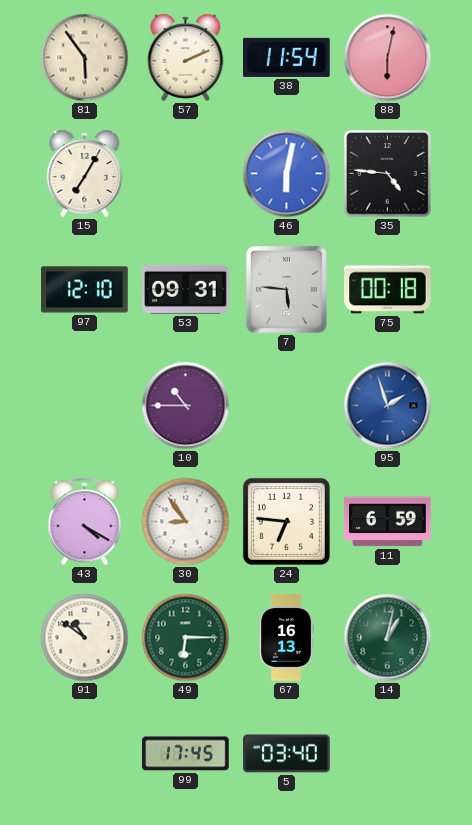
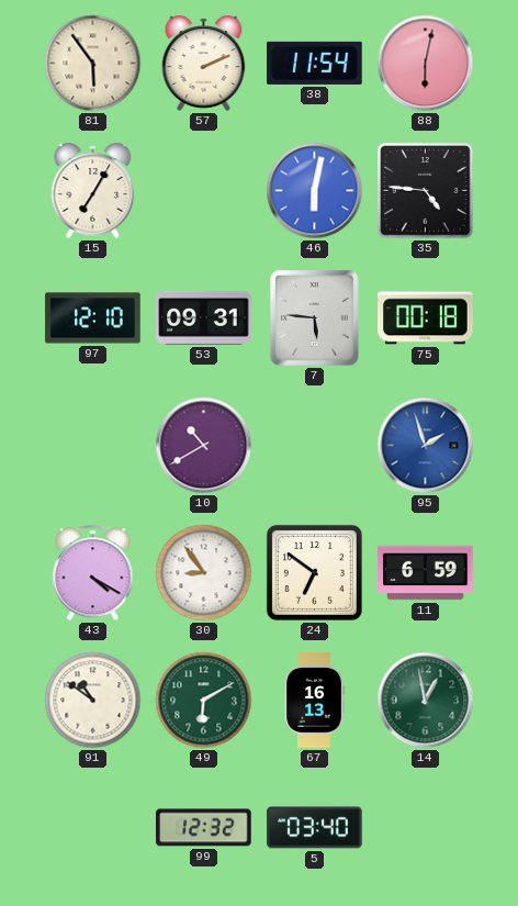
10: 10:45 -> 10:40 (204, 446)
24: 6:46 -> 6:51 (314, 572)
49: 6:15 -> 6:10 (204, 701)
14: 1:02 -> 12:58 (426, 701)
99: 17:45 -> 12:32 (204, 828)
